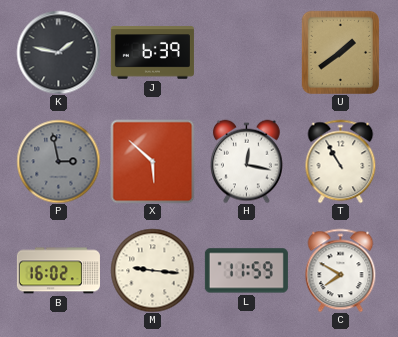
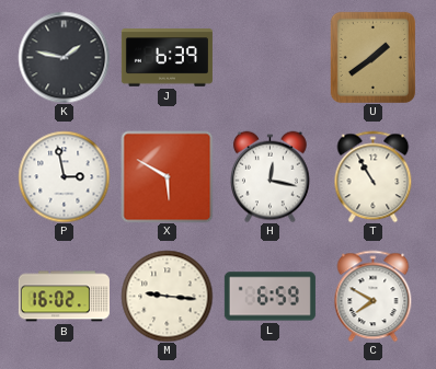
P dial: grey -> white (64, 176)
X: 5:52 -> 5:50 (167, 176)
L: 11:59 -> 6:59 (269, 297)
